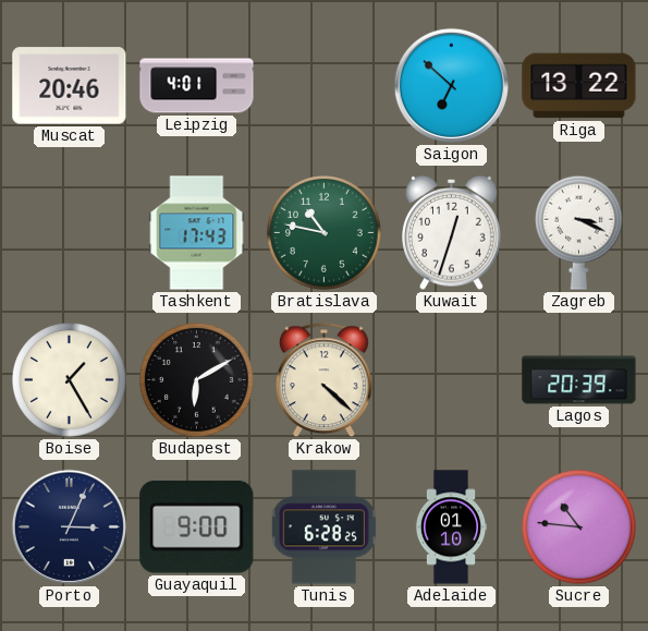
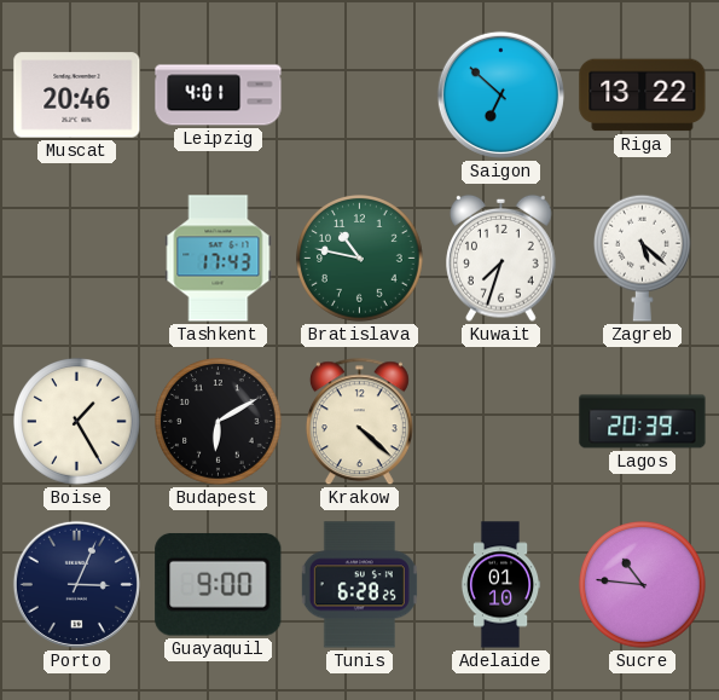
Kuwait: 12:33 -> 7:33 (501, 258)
Zagreb: 3:19 -> 5:22 (643, 258)
